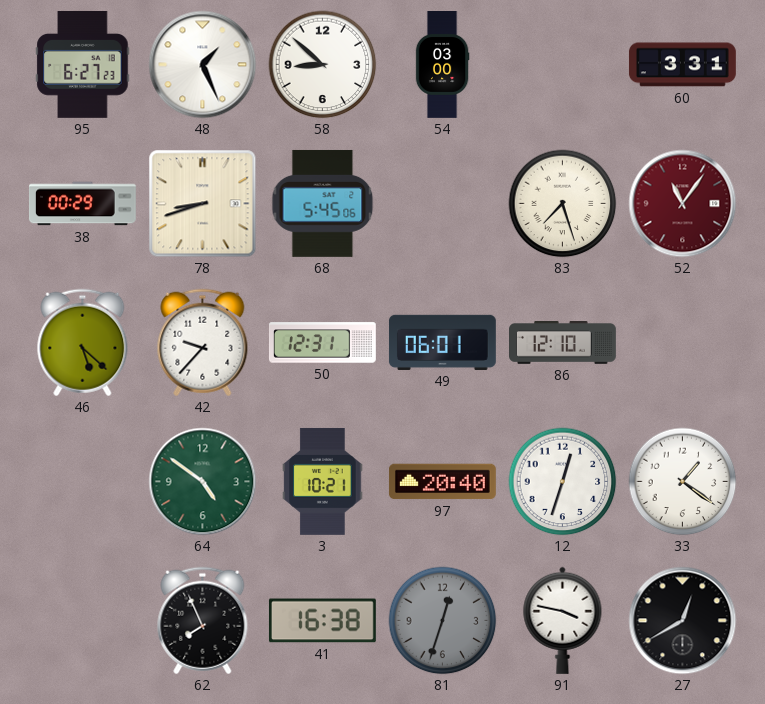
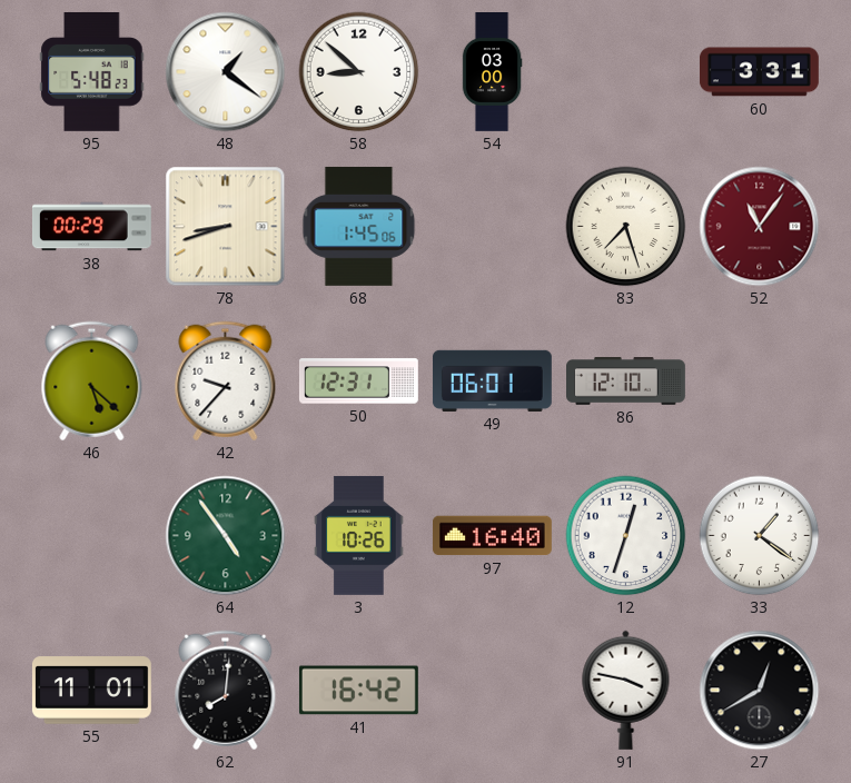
95: 6:27 -> 5:48 (92, 71)
48: 1:26 -> 1:21 (226, 72)
68: 5:45 -> 1:45 (359, 226)
64: 4:51 -> 4:54 (226, 536)
3: 10:21 -> 10:26 (359, 535)
97: 20:40 -> 16:40 (492, 536)
55: none -> 11:01 (91, 691)
62: 7:56 -> 8:01 (226, 691)
41: 16:38 -> 16:42 (358, 691)
81: 12:33 -> none (443, 621)
